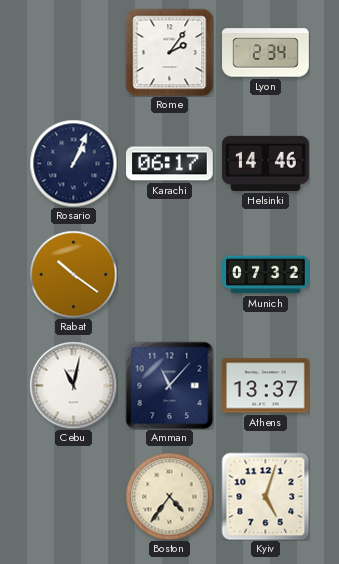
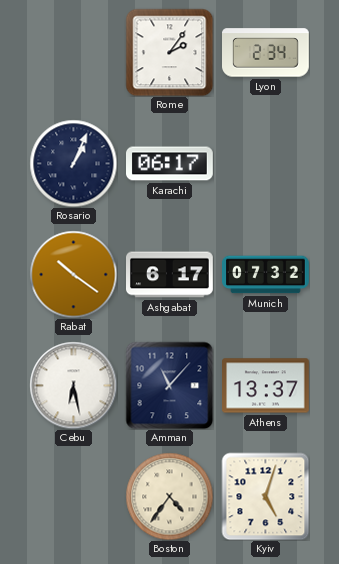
Helsinki: 14:46 -> none (266, 163)
Ashgabat: none -> 6:17 (170, 275)
Cebu: 11:02 -> 6:28 (73, 385)
